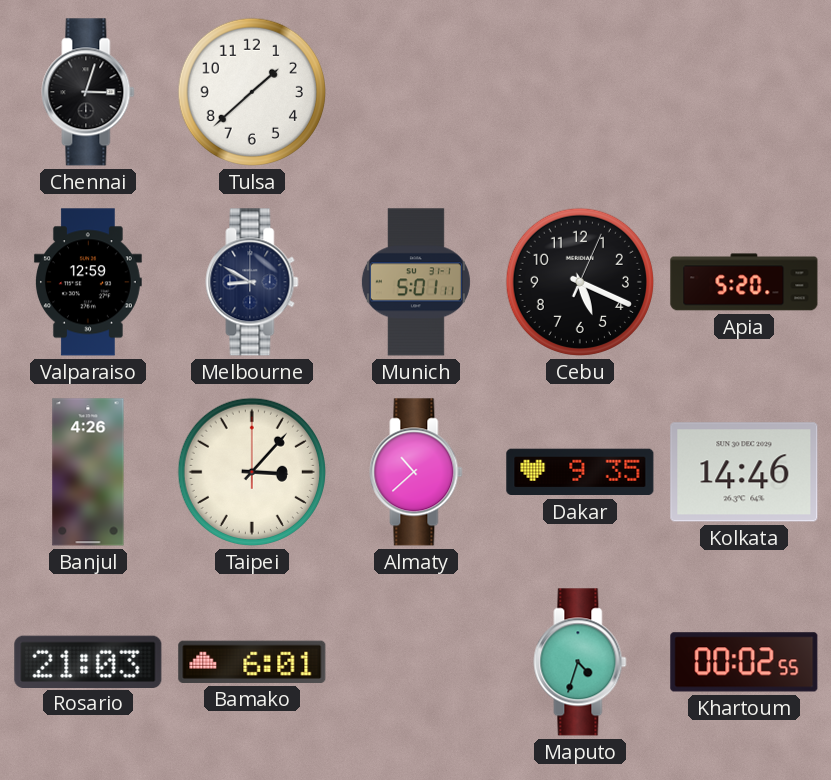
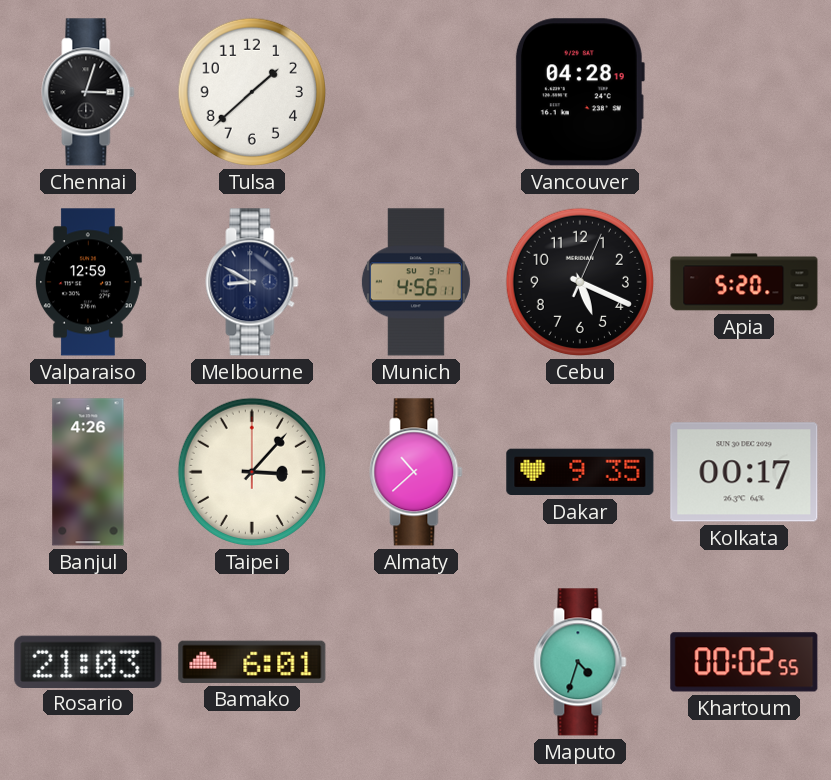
Vancouver: none -> 04:28 (580, 92)
Munich: 5:01 -> 4:56 (416, 282)
Kolkata: 14:46 -> 00:17 (744, 472)
